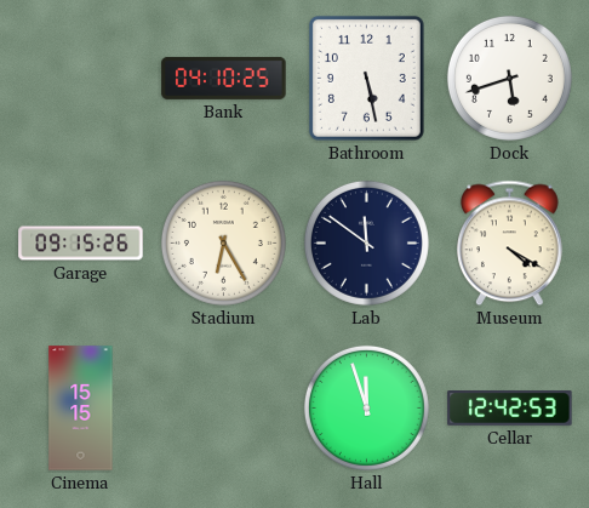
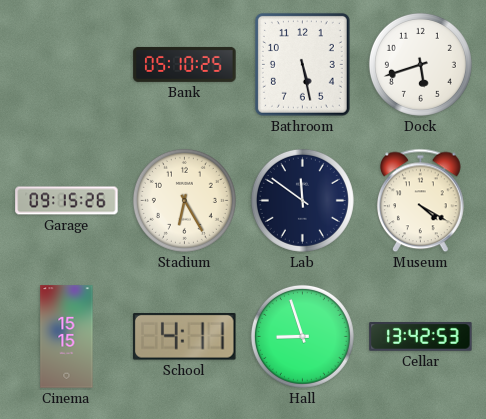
Bank: 04:10 -> 05:10 (185, 64)
School: none -> 4:11 (185, 337)
Hall: 11:57 -> 8:57 (302, 336)
Cellar: 12:42 -> 13:42 (421, 337)
